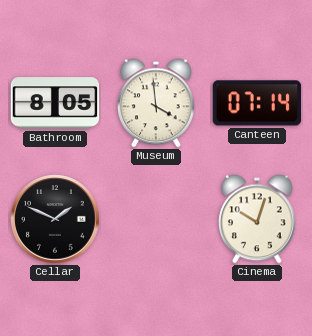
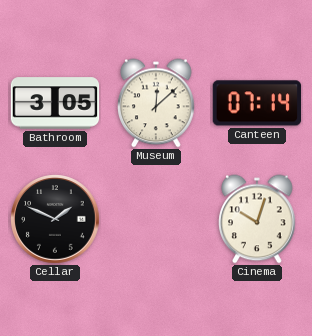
Bathroom: 8:05 -> 3:05 (55, 103)
Museum: 3:59 -> 12:08 (156, 103)
